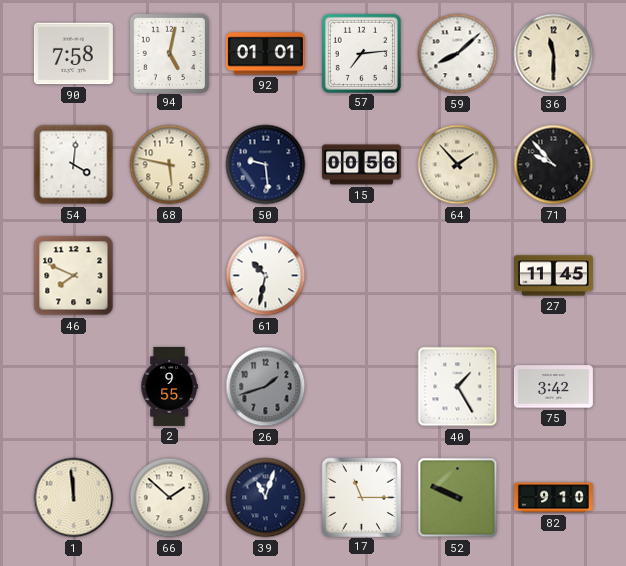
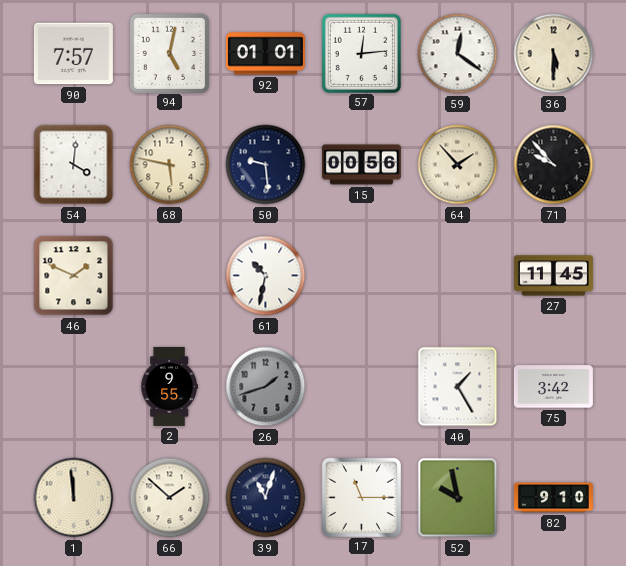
90: 7:58 -> 7:57 (73, 54)
57: 7:14 -> 12:14 (361, 53)
59: 8:08 -> 12:21 (458, 54)
36: 11:30 -> 5:30 (554, 54)
46: 7:49 -> 1:49 (74, 276)
52: 9:49 -> 9:58 (458, 498)
